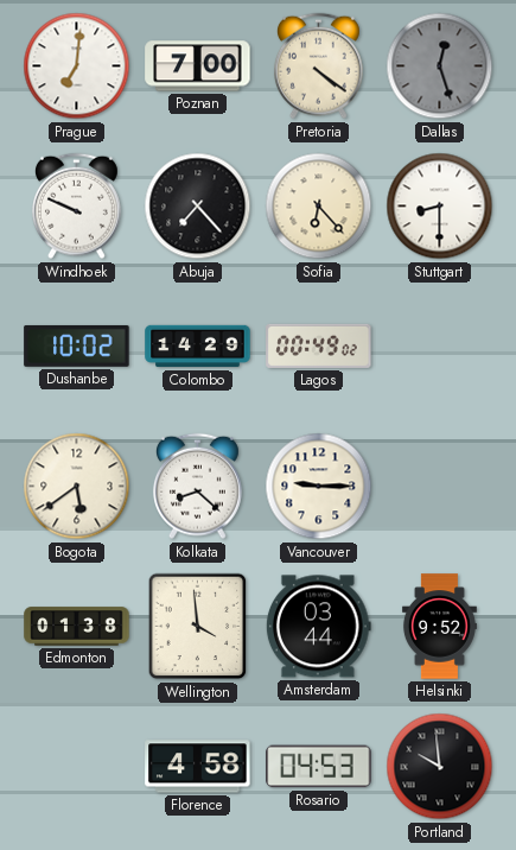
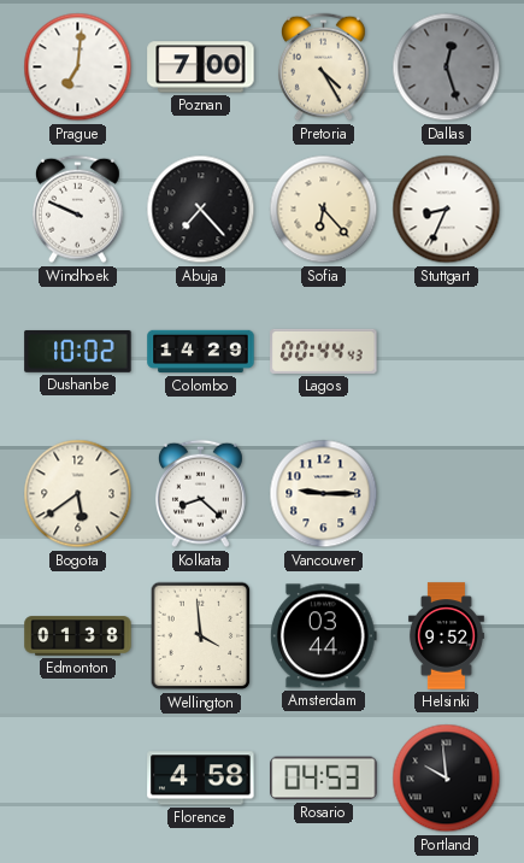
Pretoria: 4:21 -> 4:25 (323, 67)
Stuttgart: 8:30 -> 8:34 (447, 210)
Lagos: 00:49 -> 00:44 (324, 351)
